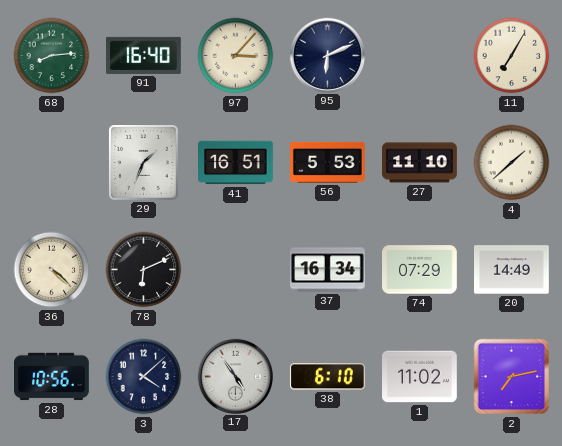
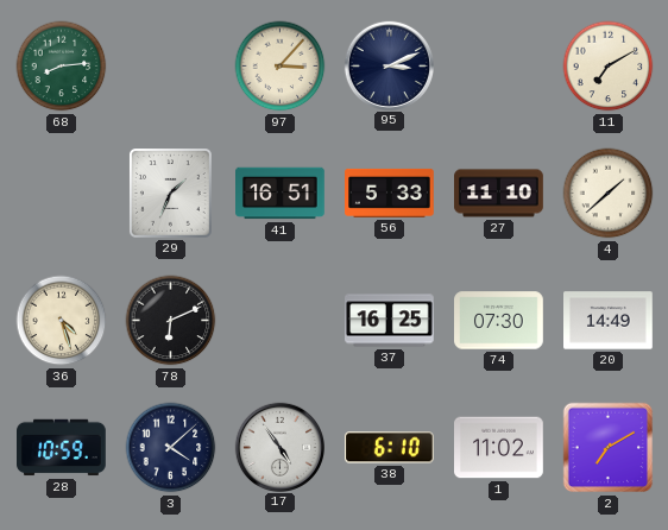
91: 16:40 -> none (144, 55)
95: 6:11 -> 3:11 (389, 65)
11: 7:05 -> 7:10 (609, 67)
56: 5:53 -> 5:33 (390, 193)
36: 4:22 -> 4:27 (62, 321)
37: 16:34 -> 16:25 (390, 321)
74: 07:29 -> 07:30 (499, 321)
28: 10:56 -> 10:59 (62, 448)
2: 7:13 -> 7:10 (609, 448)
